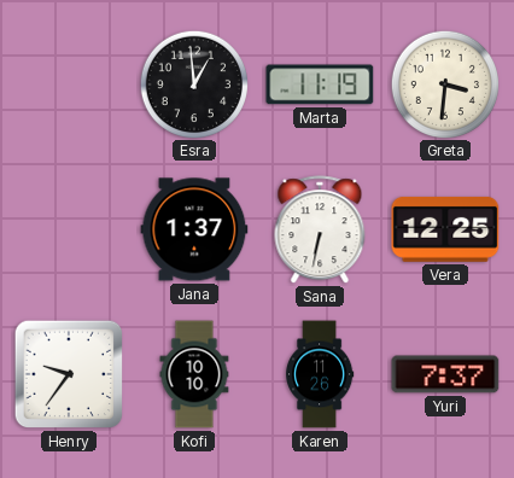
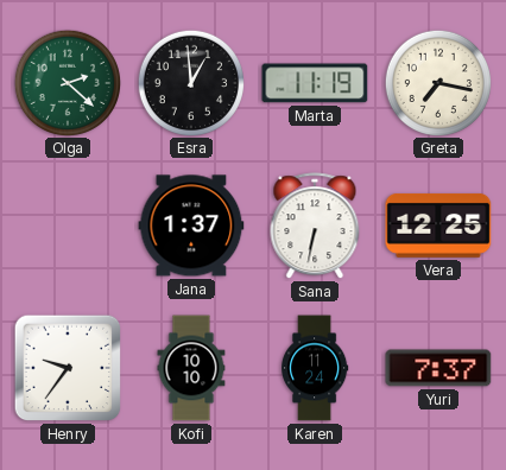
Olga: none -> 2:22 (67, 82)
Greta: 3:31 -> 7:17 (437, 82)
Karen: 11:26 -> 11:24 (316, 368)
